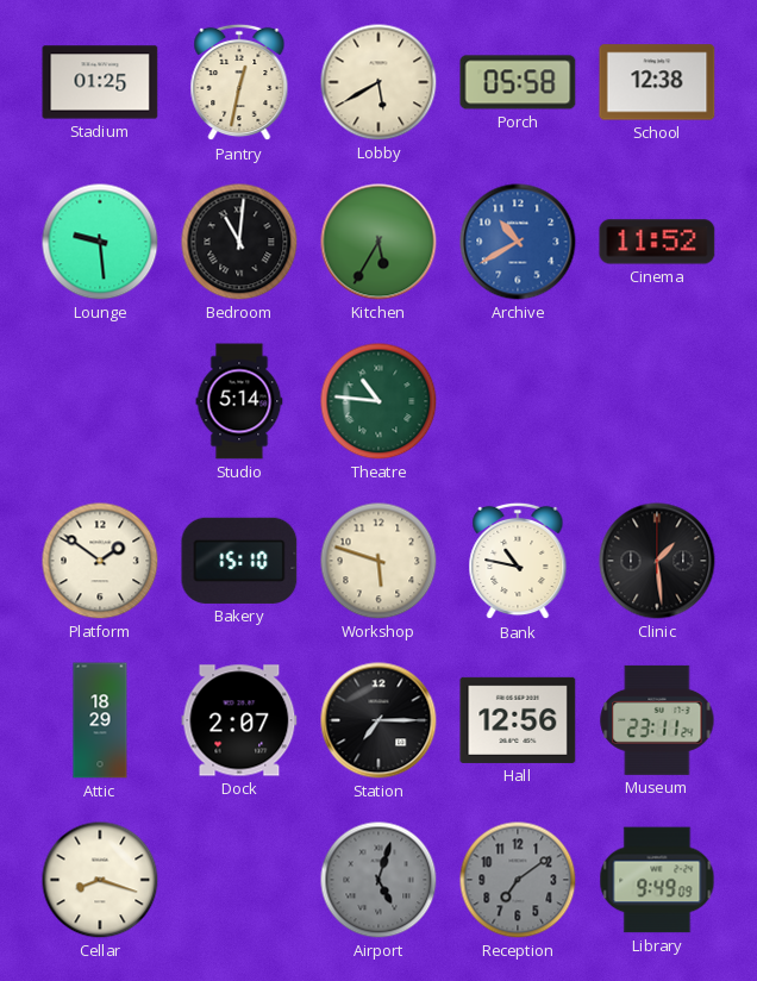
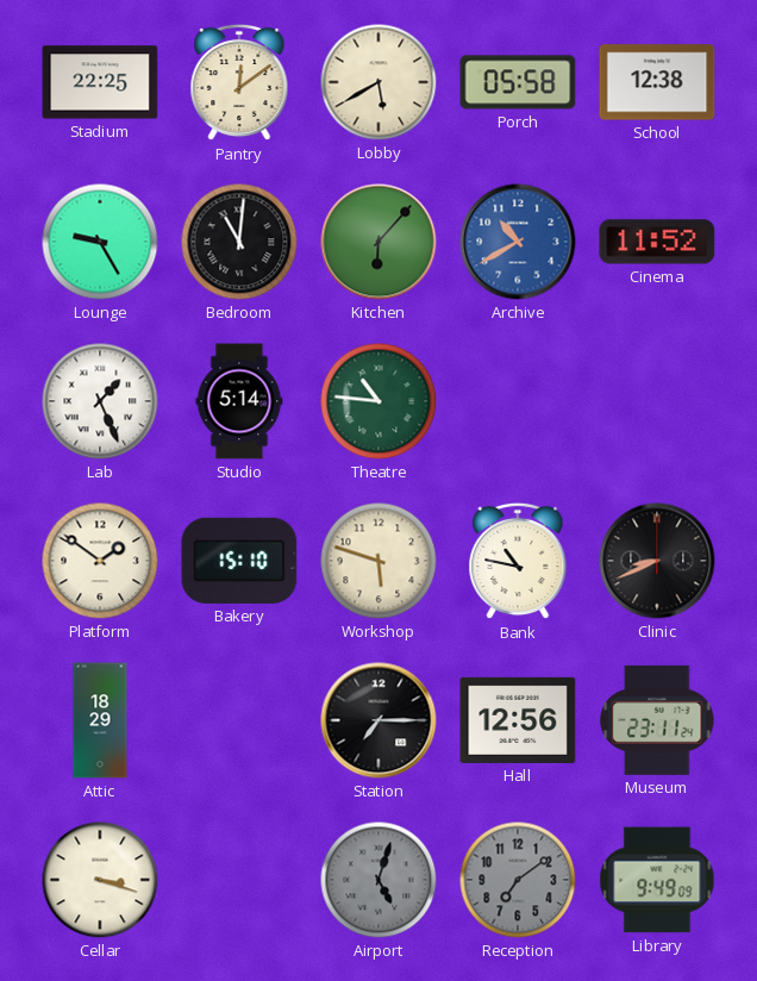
Stadium: 01:25 -> 22:25 (100, 82)
Pantry: 12:32 -> 12:09 (239, 82)
Lounge: 9:29 -> 9:25 (100, 242)
Kitchen: 5:35 -> 6:07 (378, 242)
Lab: none -> 1:26 (100, 401)
Clinic: 1:29 -> 8:41 (657, 561)
Dock: 2:07 -> none (239, 720)
Cellar: 8:18 -> 3:18 (100, 880)
